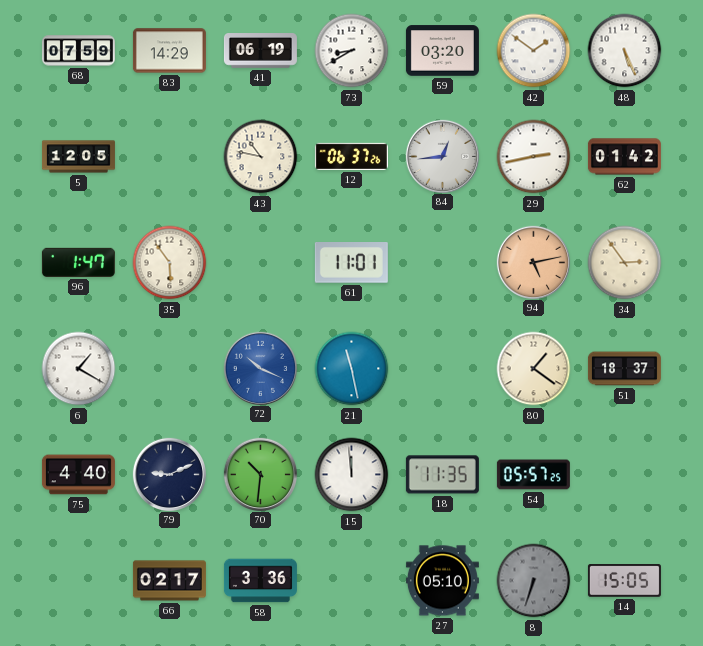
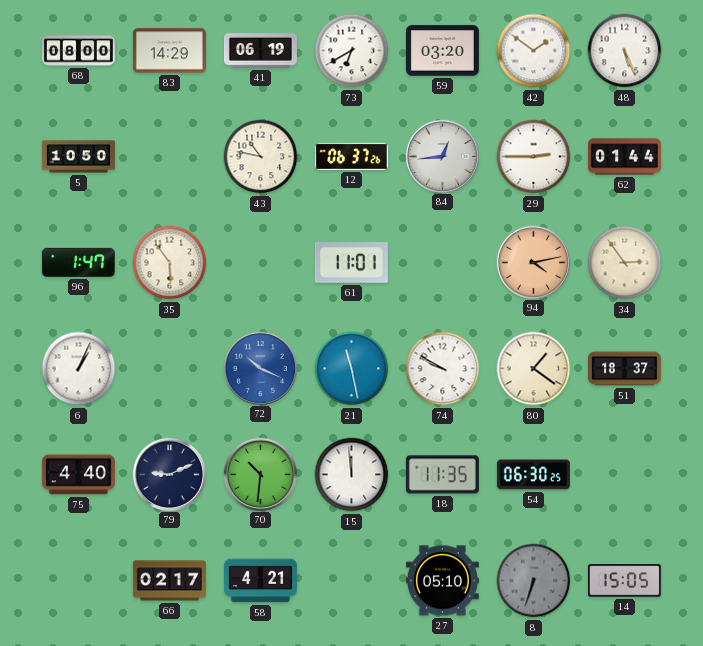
68: 07:59 -> 08:00 (78, 51)
73: 8:40 -> 6:40 (352, 51)
5: 12:05 -> 10:50 (78, 157)
29: 2:43 -> 2:45 (534, 157)
62: 01:42 -> 01:44 (624, 157)
94: 5:13 -> 4:13 (533, 262)
6: 1:20 -> 1:04 (79, 369)
74: none -> 9:50 (443, 369)
54: 05:57 -> 06:30 (533, 475)
58: 3:36 -> 4:21 (260, 581)
